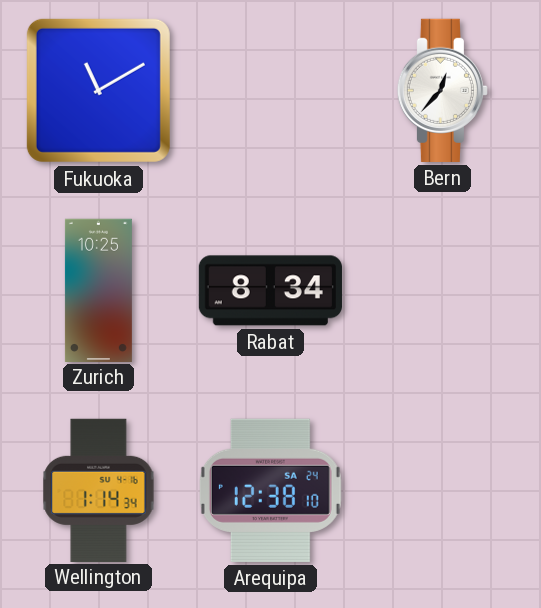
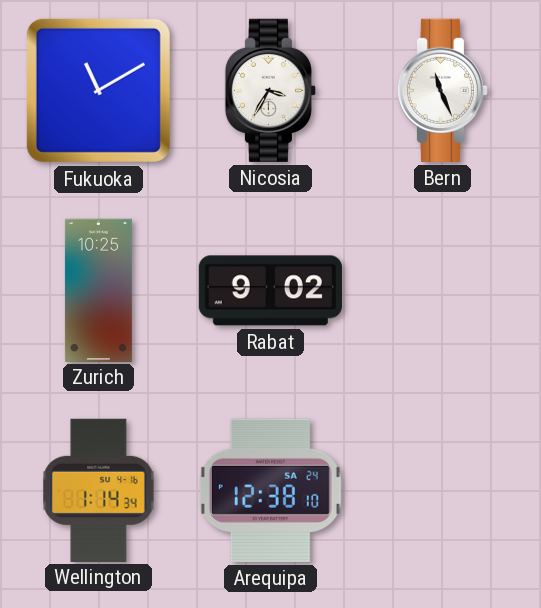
Nicosia: none -> 3:35 (270, 90)
Bern: 12:37 -> 11:26 (442, 90)
Rabat: 8:34 -> 9:02 (270, 291)
